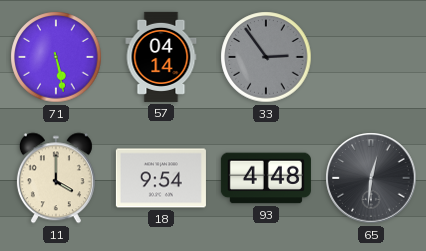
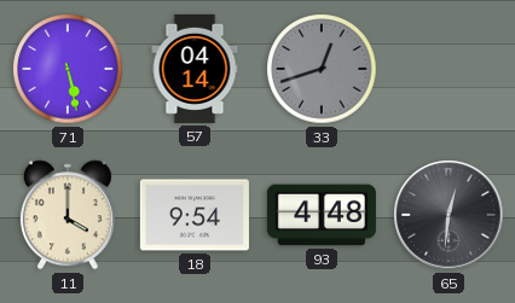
33: 2:54 -> 12:42 (322, 69)
